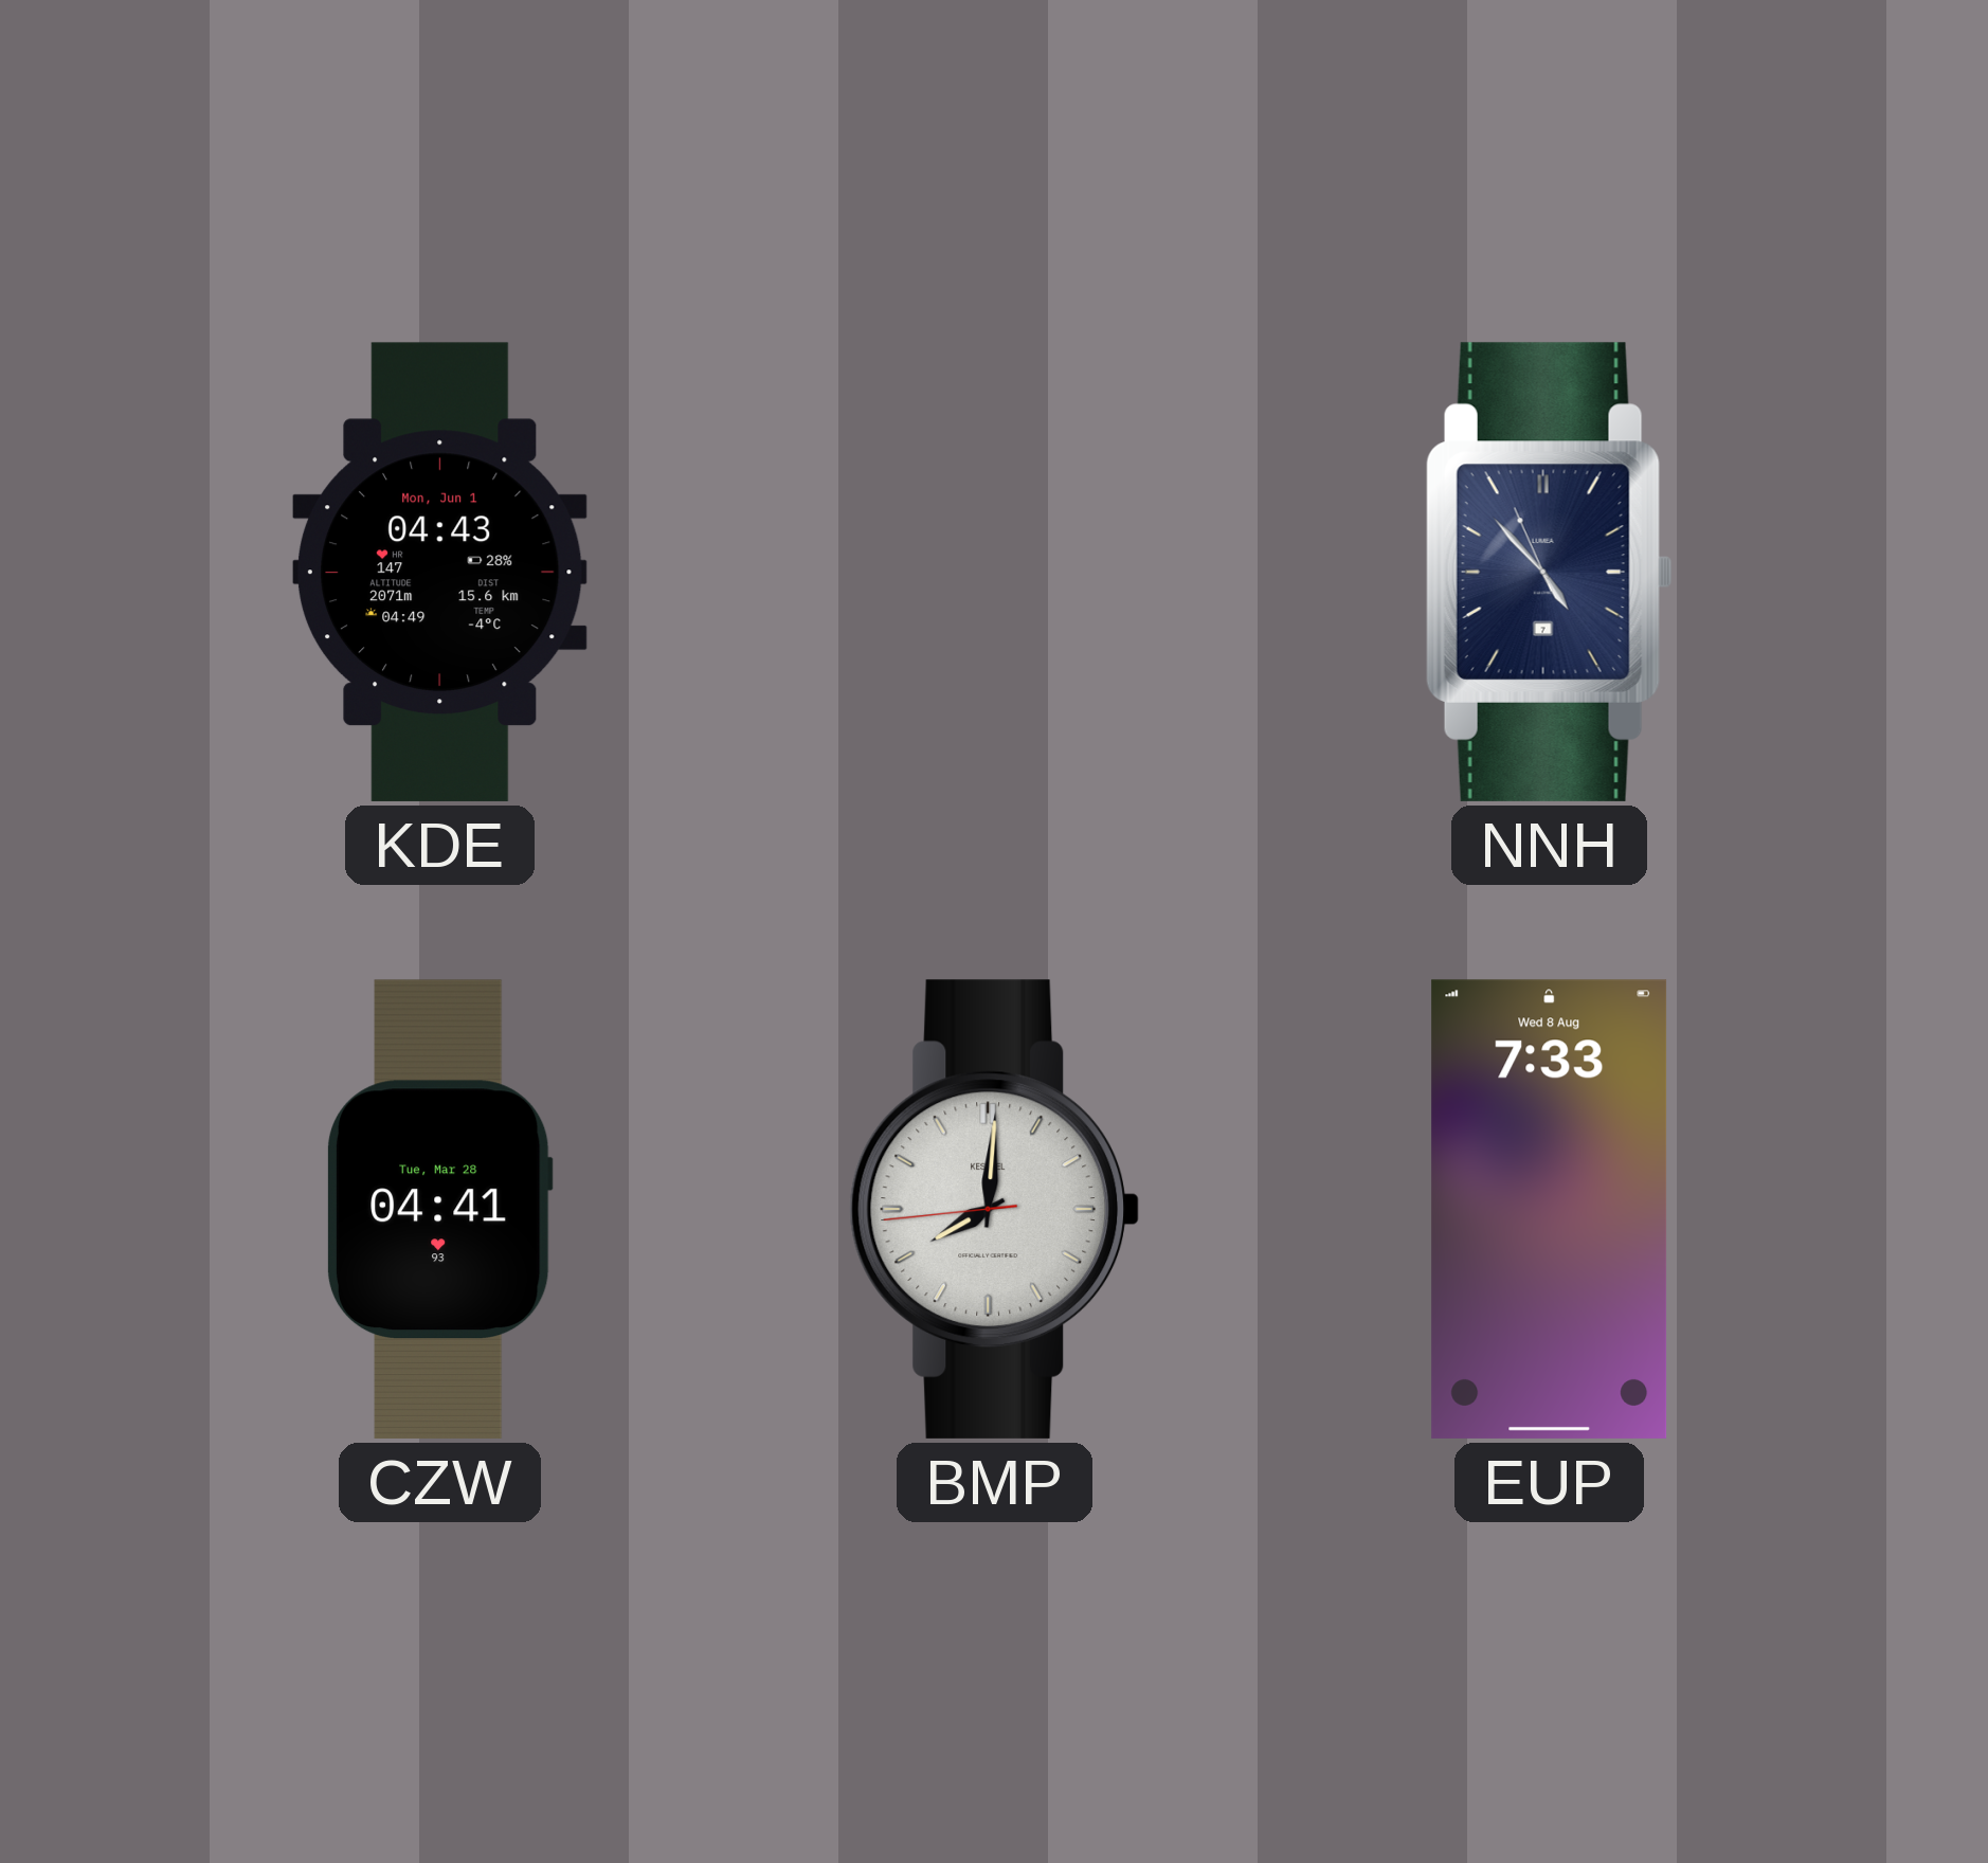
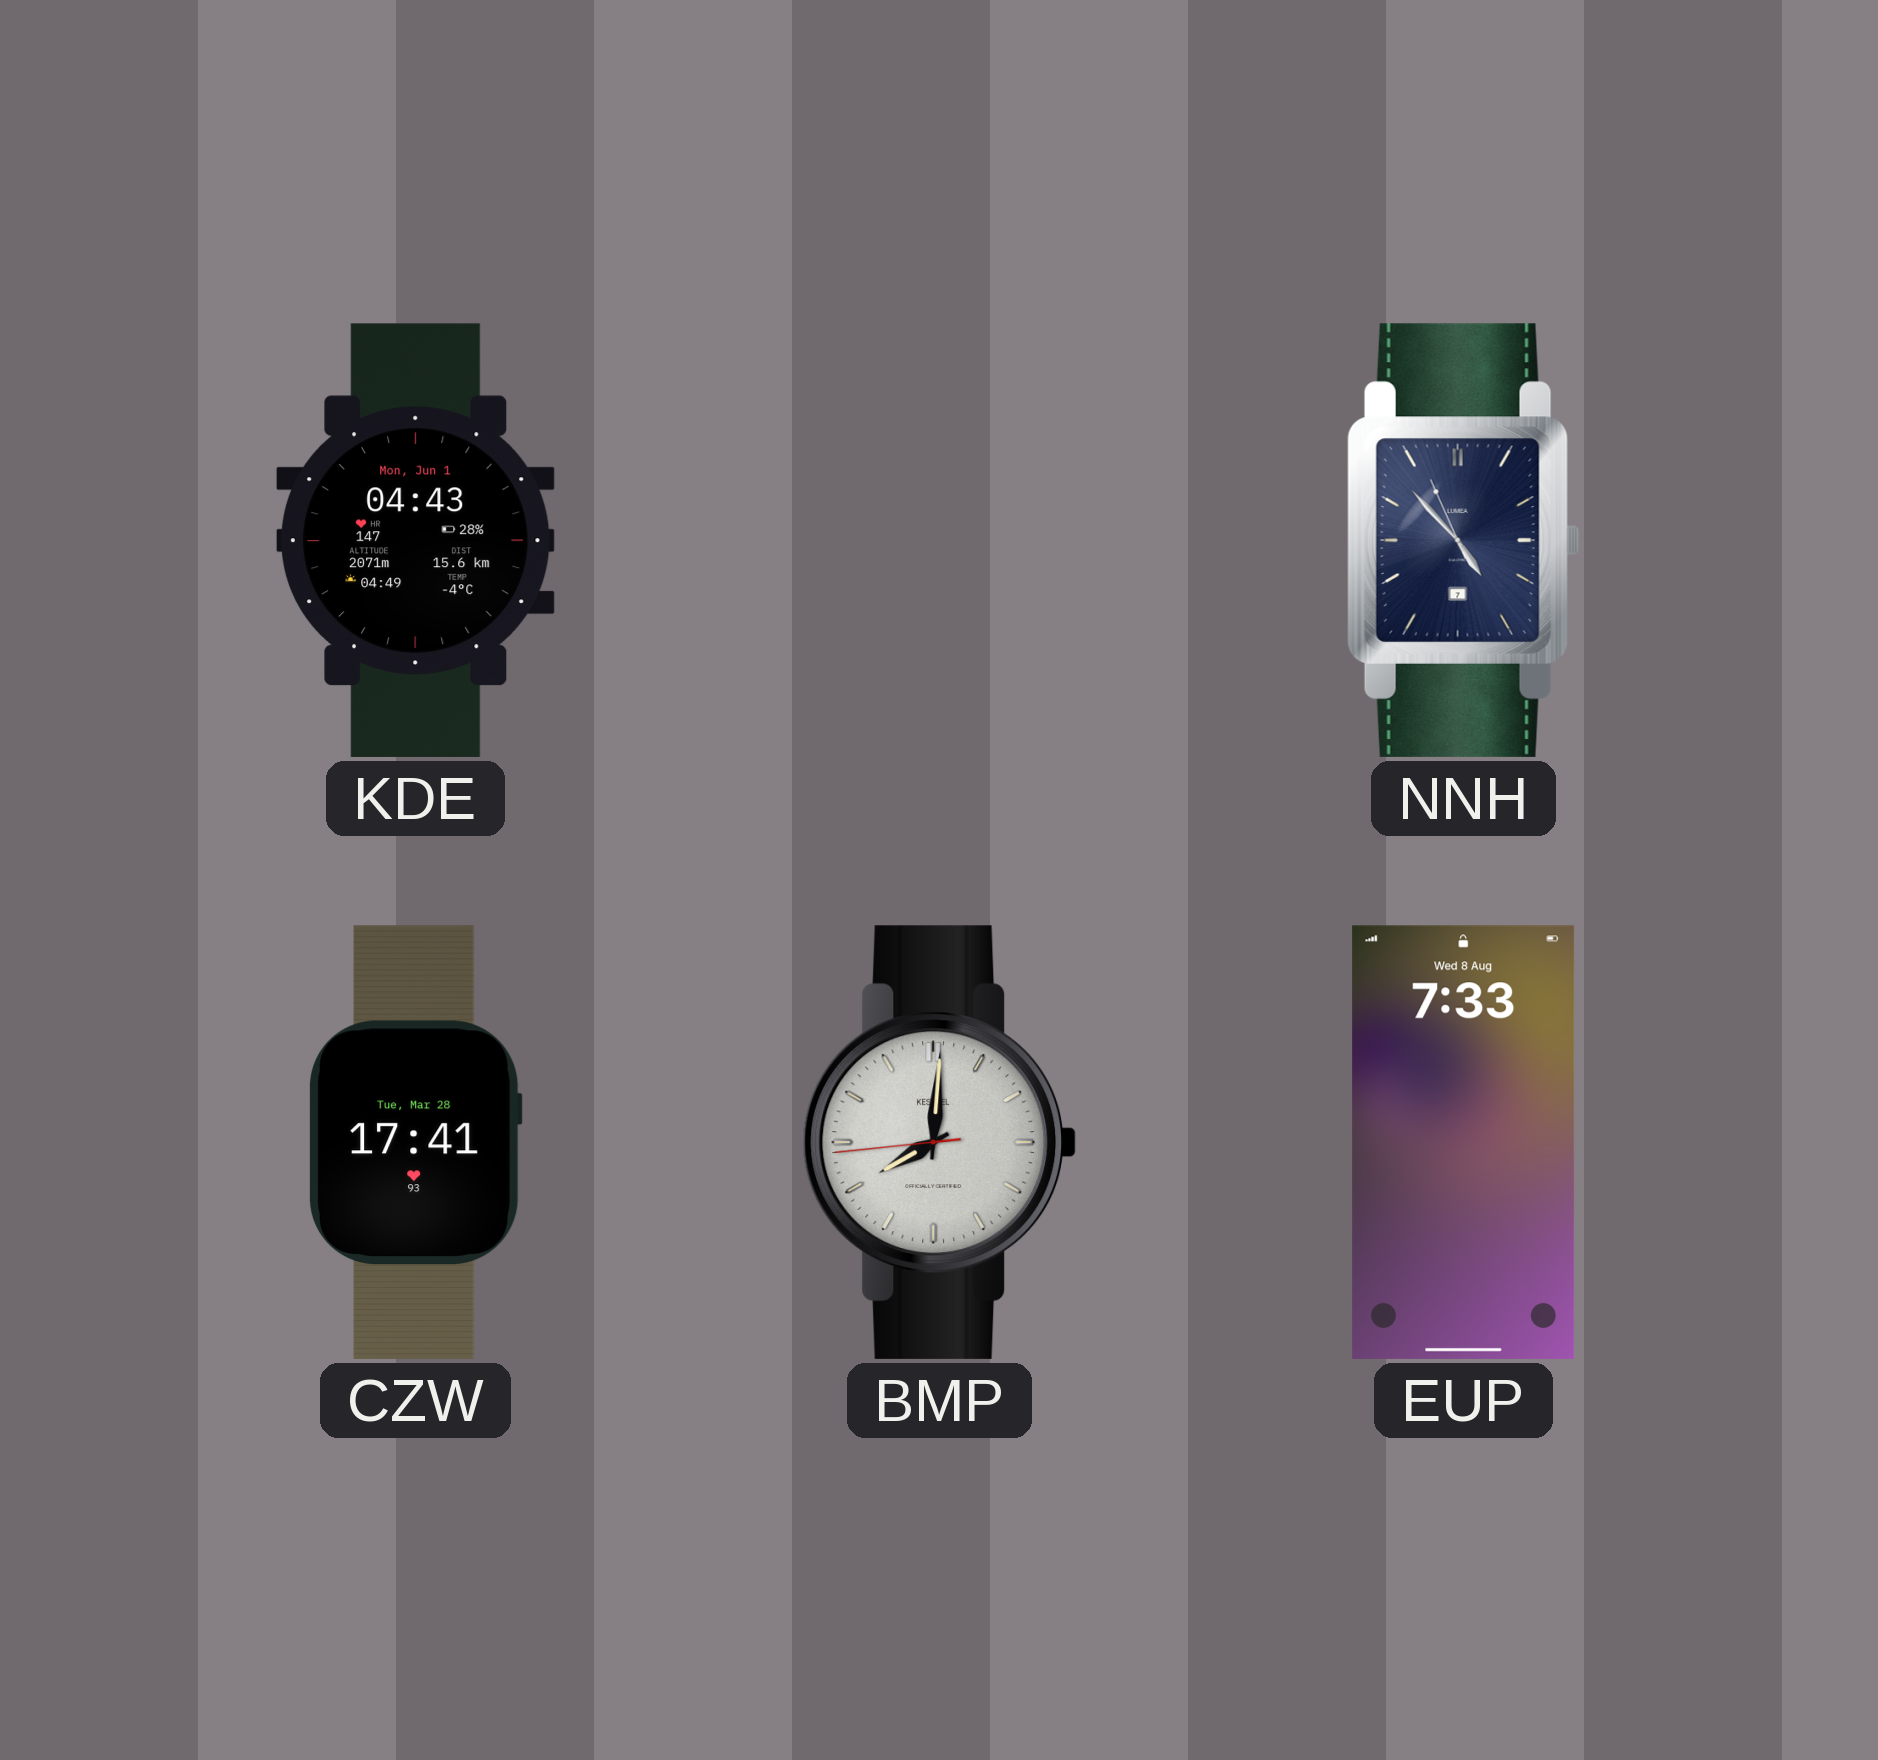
CZW: 04:41 -> 17:41 (415, 1142)
